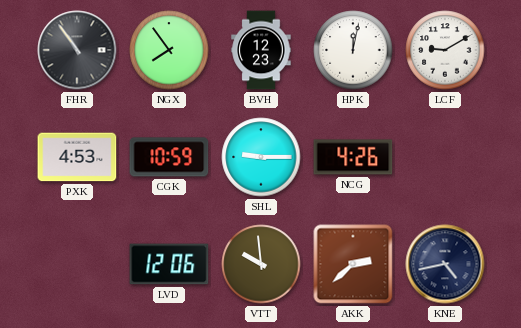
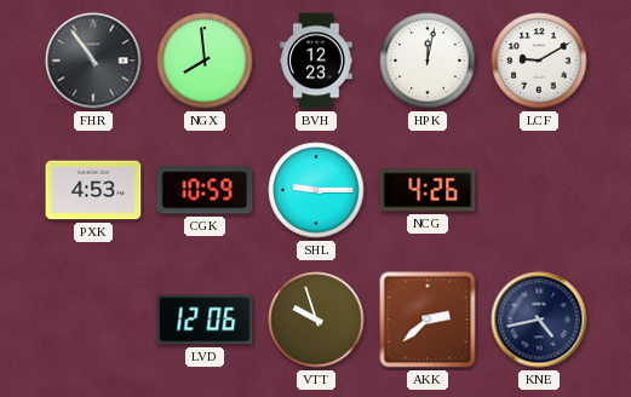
NGX: 7:54 -> 7:59 (205, 61)
VTT: 9:59 -> 9:57 (316, 320)
